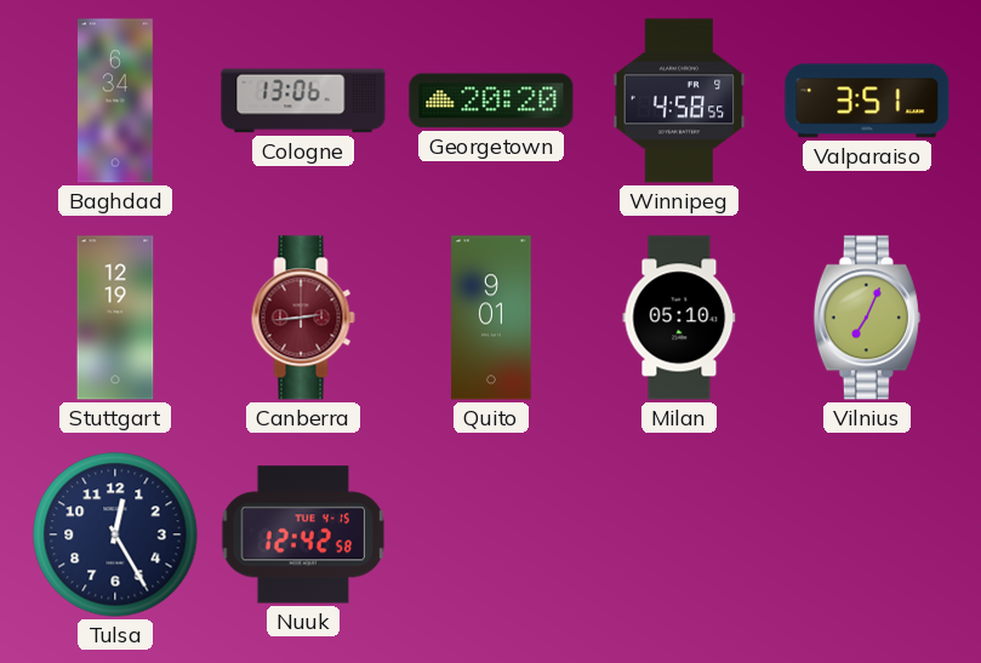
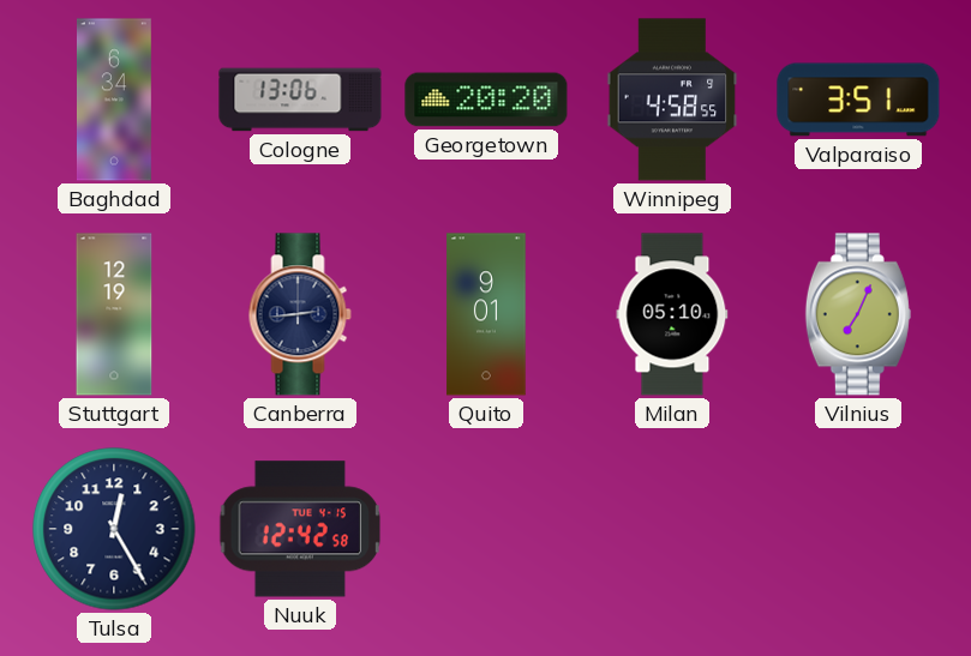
Canberra dial: burgundy -> navy (300, 314)
